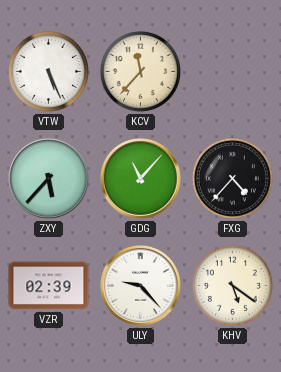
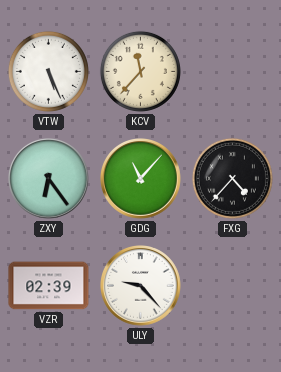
ZXY: 5:37 -> 6:24 (49, 179)
KHV: 5:21 -> none (232, 285)
